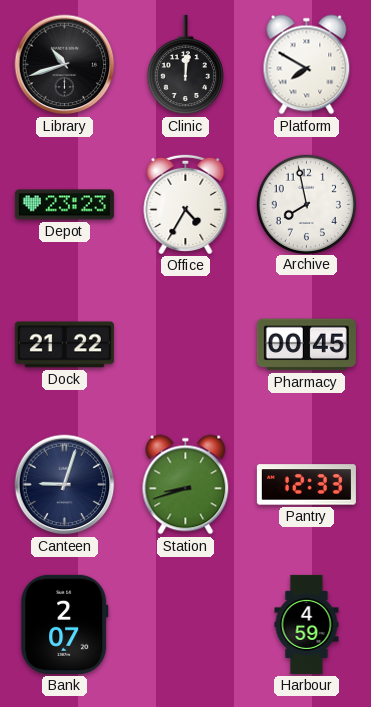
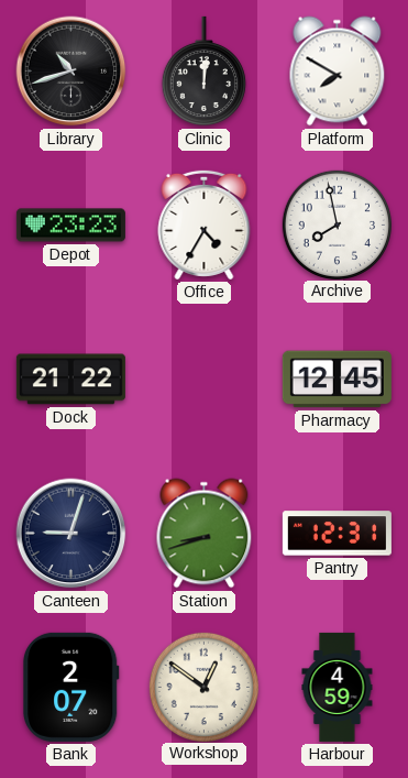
Pharmacy: 00:45 -> 12:45 (337, 380)
Pantry: 12:33 -> 12:31 (337, 534)
Workshop: none -> 12:51 (203, 687)
